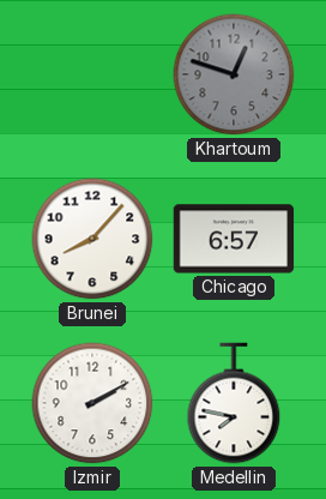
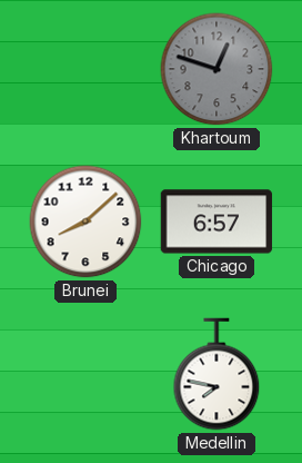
Brunei: 8:07 -> 8:08 (85, 221)
Izmir: 2:10 -> none (92, 403)
